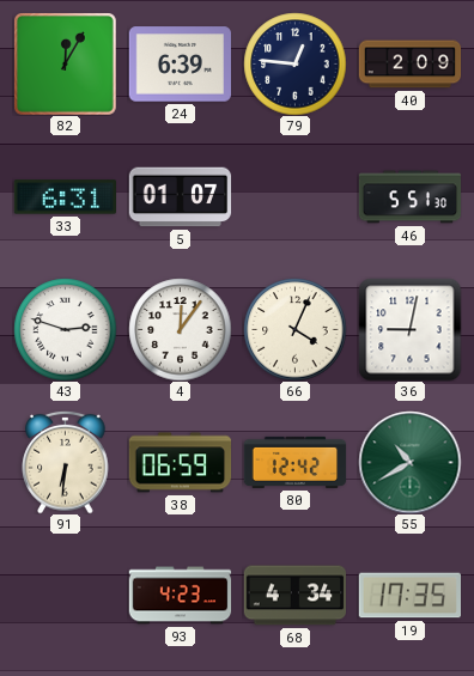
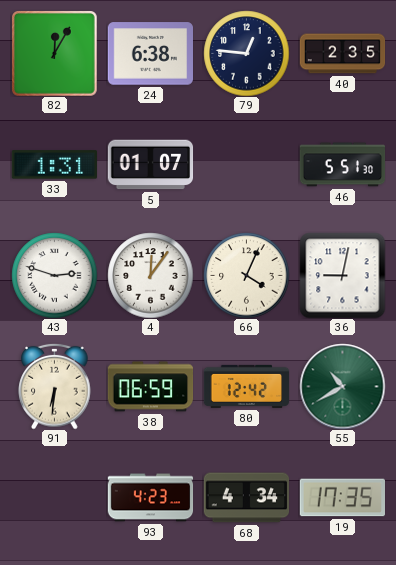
24: 6:39 -> 6:38 (150, 54)
40: 2:09 -> 2:35 (342, 54)
33: 6:31 -> 1:31 (54, 165)
